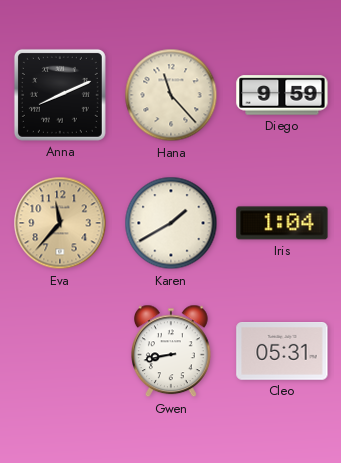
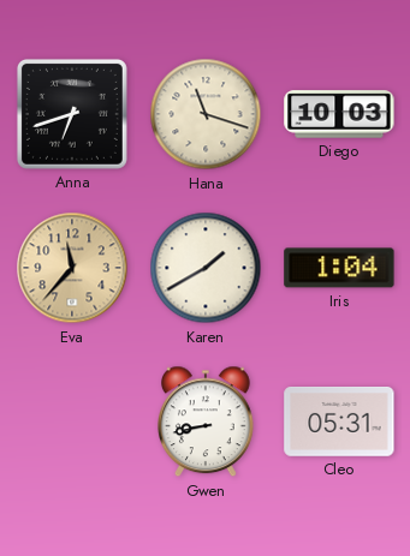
Anna: 8:11 -> 6:42 (72, 114)
Hana: 11:23 -> 11:18 (206, 114)
Diego: 9:59 -> 10:03 (339, 114)
